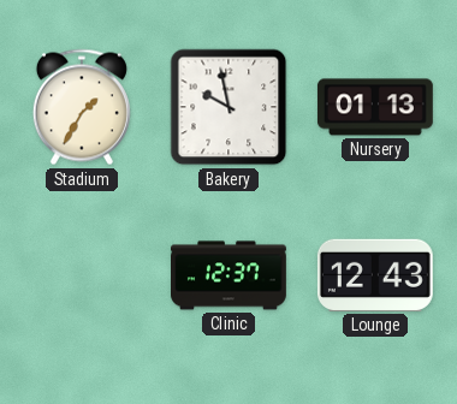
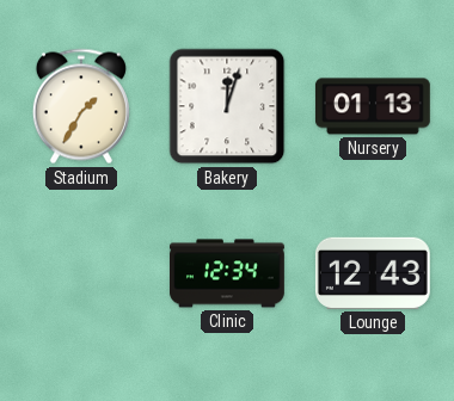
Bakery: 9:58 -> 12:03 (227, 106)
Clinic: 12:37 -> 12:34 (228, 273)
